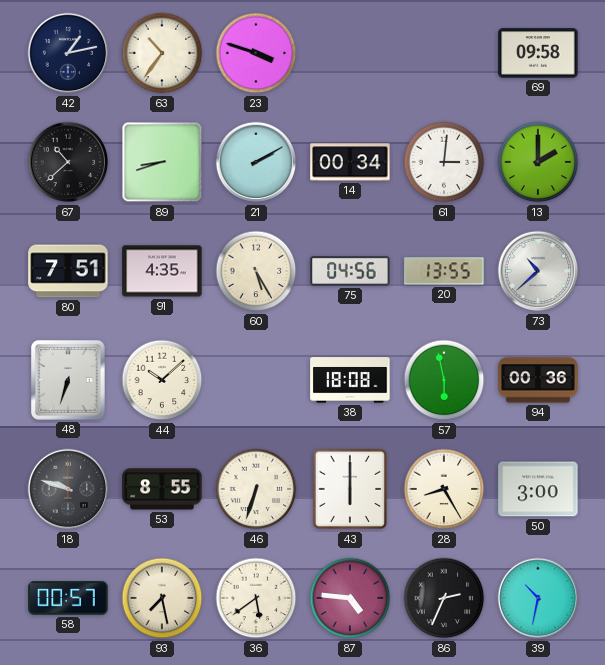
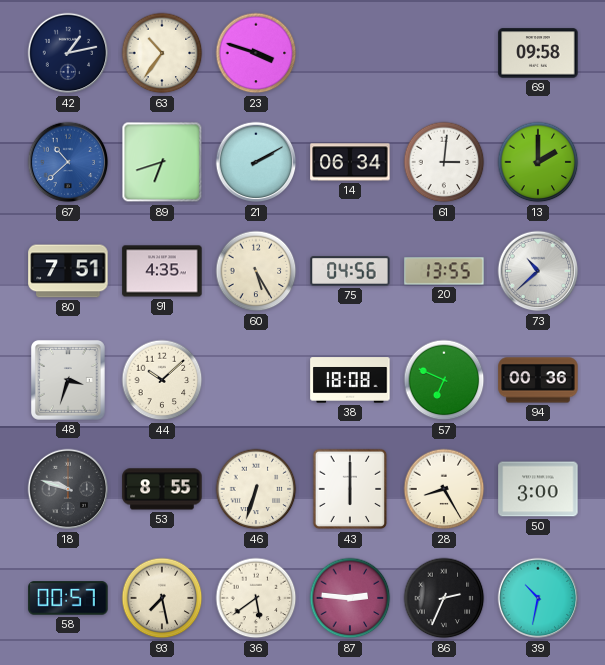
67 dial: black -> blue (68, 162)
89: 8:42 -> 6:42 (162, 162)
14: 00:34 -> 06:34 (350, 162)
48: 6:33 -> 3:33 (68, 380)
57: 5:58 -> 6:49 (444, 380)
87: 4:46 -> 2:46 (350, 598)
